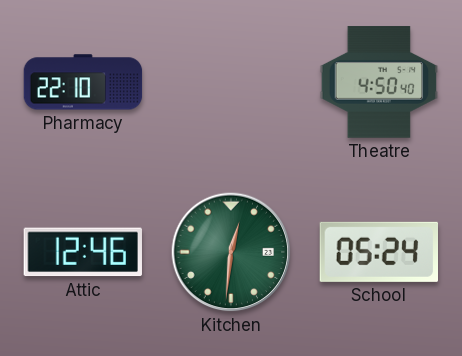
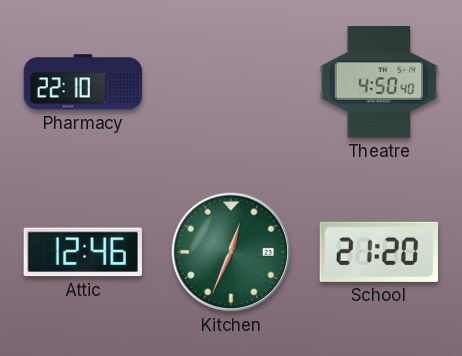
Kitchen: 12:31 -> 12:34 (231, 252)
School: 05:24 -> 21:20 (378, 252)
